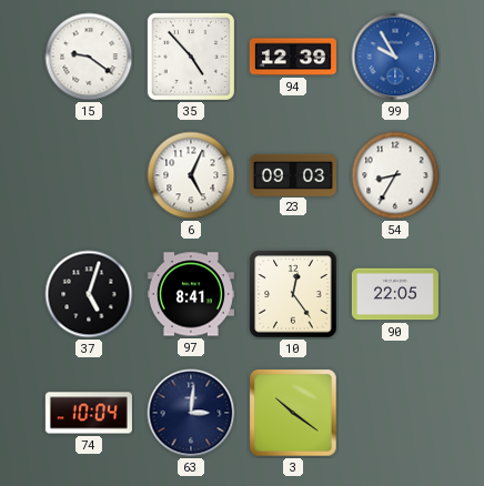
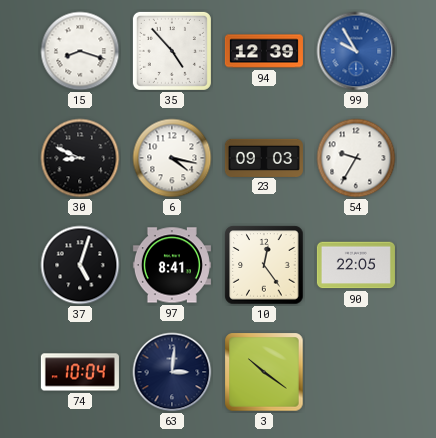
15: 9:21 -> 8:18 (80, 51)
30: none -> 8:49 (80, 158)
6: 5:04 -> 4:17 (172, 158)
54: 8:35 -> 9:35 (356, 158)
